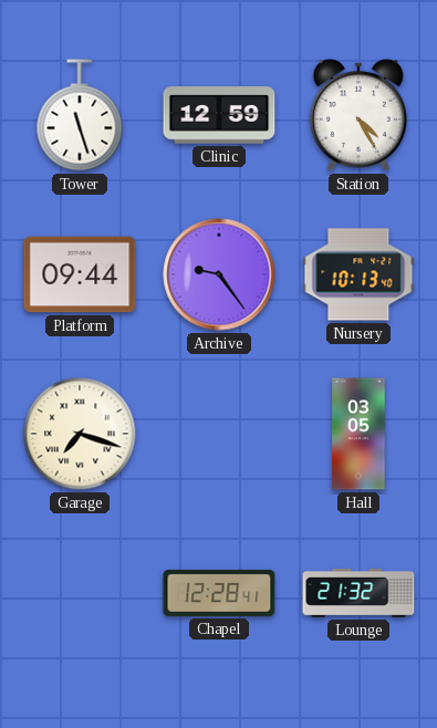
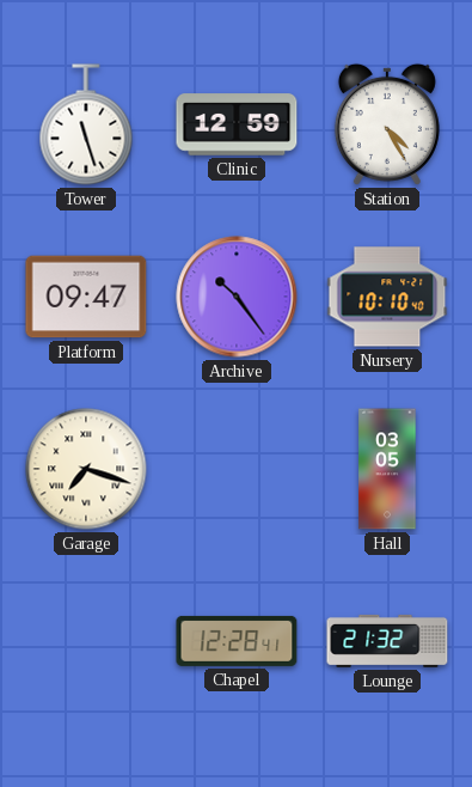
Platform: 09:44 -> 09:47 (86, 297)
Archive: 9:24 -> 10:24 (237, 297)
Nursery: 10:13 -> 10:10 (387, 297)
